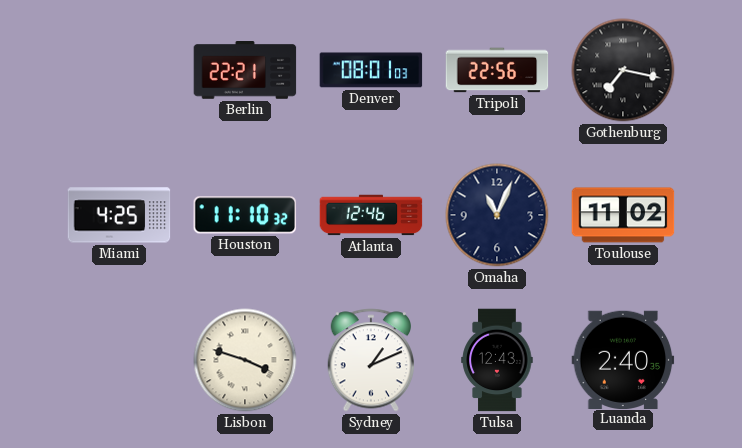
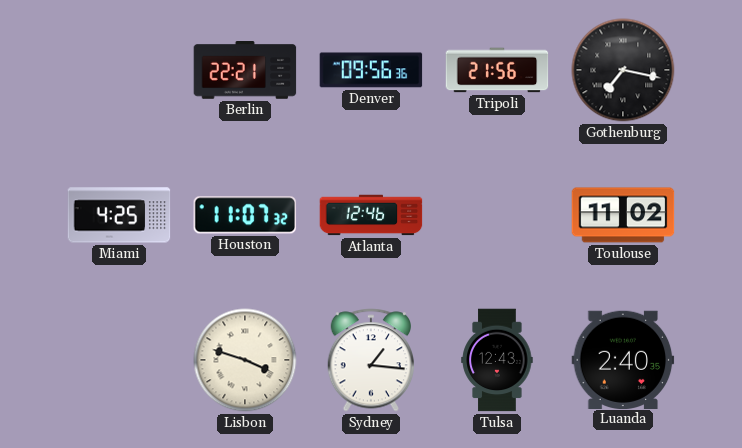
Denver: 08:01 -> 09:56 (371, 70)
Tripoli: 22:56 -> 21:56 (497, 70)
Houston: 11:10 -> 11:07 (245, 215)
Omaha: 11:04 -> none (497, 215)
Sydney: 1:11 -> 1:16 (371, 360)
